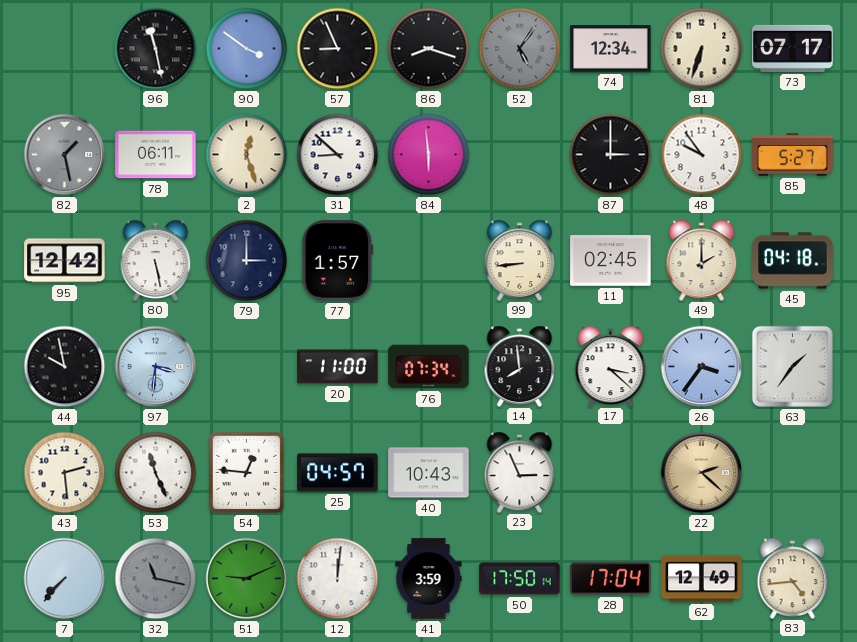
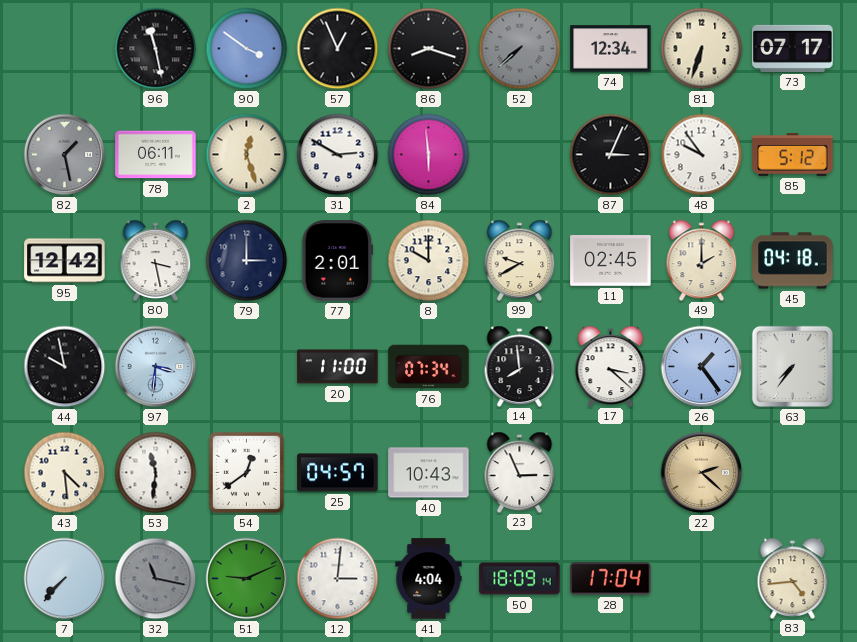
57: 8:56 -> 12:56 (338, 49)
52: 5:06 -> 7:38 (520, 49)
31: 8:52 -> 2:50 (338, 155)
87: 3:00 -> 3:04 (611, 155)
85: 5:27 -> 5:12 (793, 155)
80: 5:28 -> 3:28 (156, 260)
77: 1:57 -> 2:01 (338, 261)
8: none -> 10:00 (429, 261)
99: 8:44 -> 9:40 (520, 260)
26: 3:36 -> 1:24 (702, 367)
63: 1:36 -> 7:36 (792, 366)
43: 2:29 -> 4:29 (65, 473)
53: 11:26 -> 11:31 (156, 473)
54: 12:46 -> 12:39 (246, 472)
12: 12:01 -> 3:01 (338, 579)
41: 3:59 -> 4:04 (429, 579)
50: 17:50 -> 18:09 (520, 579)
62: 12:49 -> none (702, 579)
